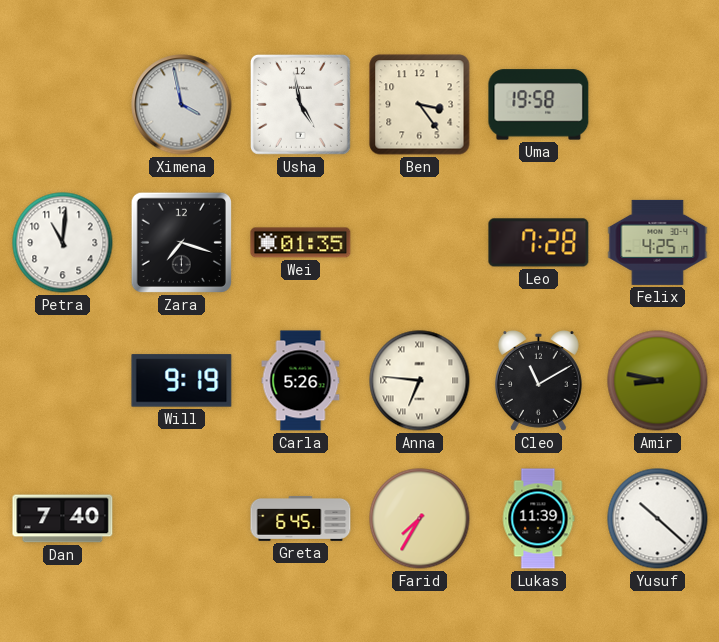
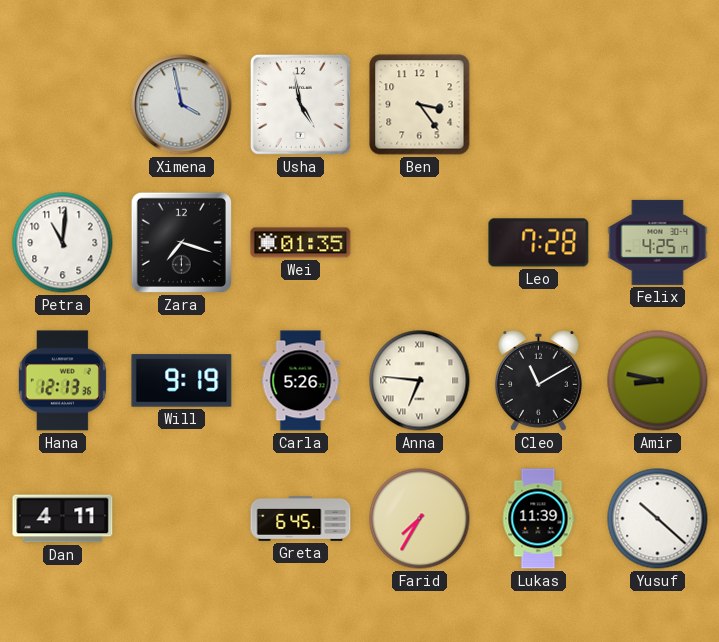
Uma: 19:58 -> none (539, 105)
Hana: none -> 12:13 (62, 381)
Dan: 7:40 -> 4:11 (63, 519)
